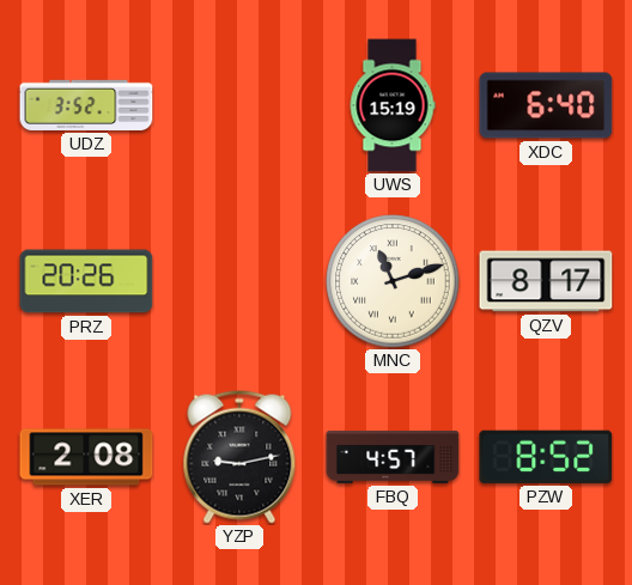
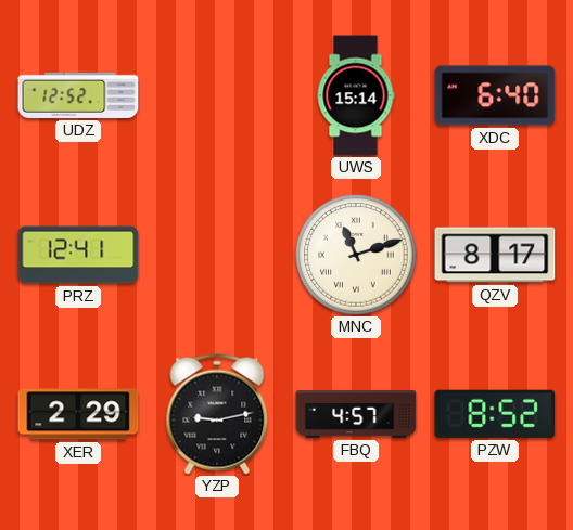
UDZ: 3:52 -> 12:52 (78, 95)
UWS: 15:19 -> 15:14 (356, 95)
PRZ: 20:26 -> 12:41 (78, 255)
XER: 2:08 -> 2:29 (78, 414)
